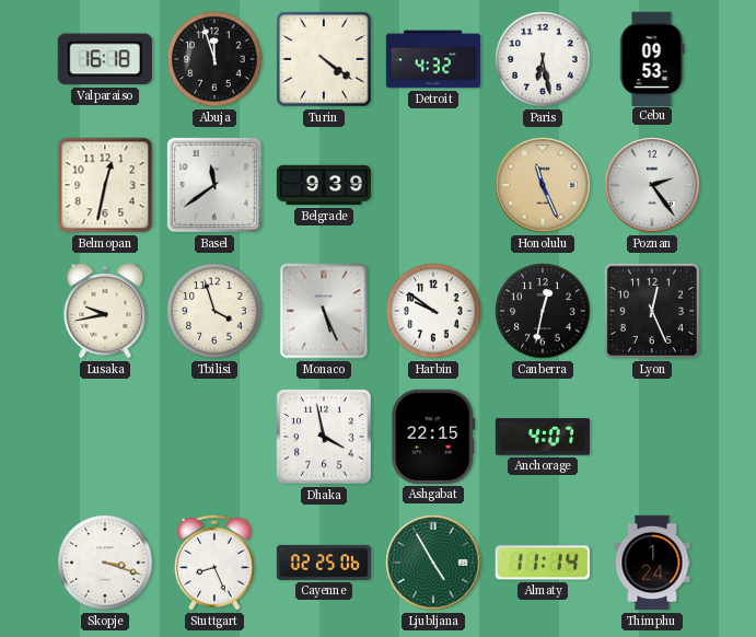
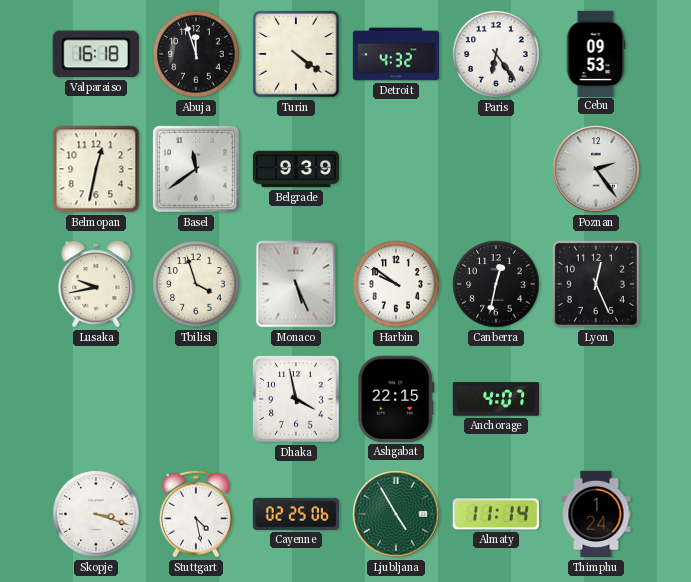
Paris: 6:28 -> 6:24 (496, 54)
Honolulu: 11:26 -> none (543, 185)
Stuttgart: 8:26 -> 4:28 (196, 514)
